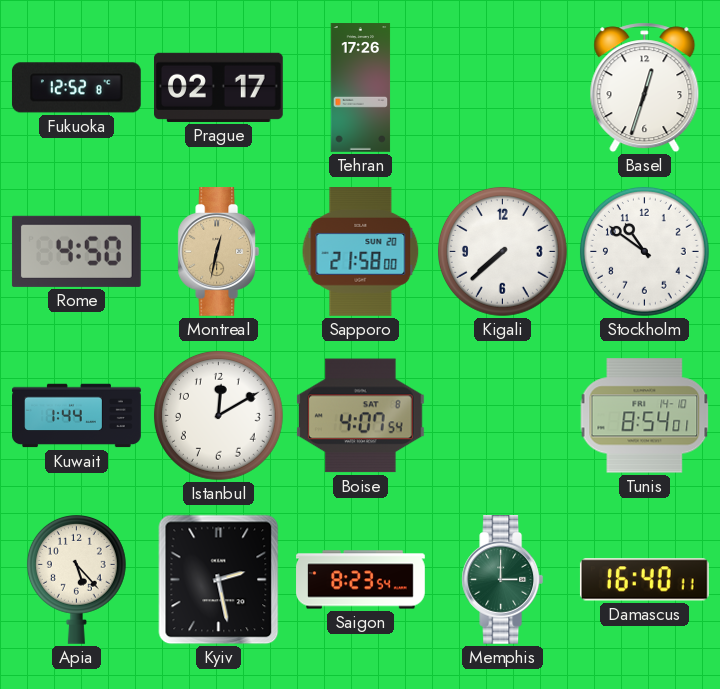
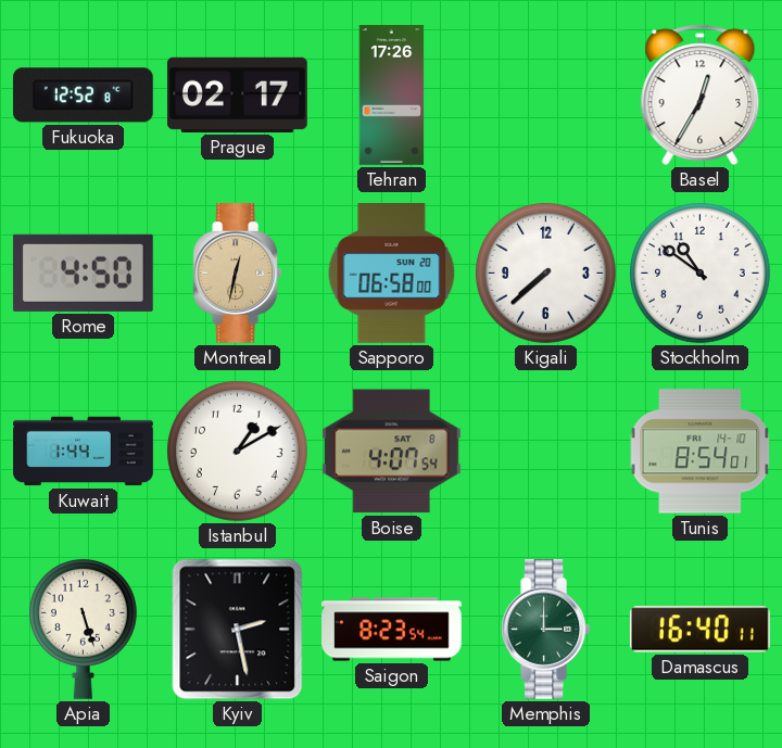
Basel: 12:33 -> 12:35 (701, 96)
Sapporo: 21:58 -> 06:58 (392, 274)
Istanbul: 12:10 -> 1:10 (237, 451)
Apia: 5:23 -> 5:27 (83, 629)
